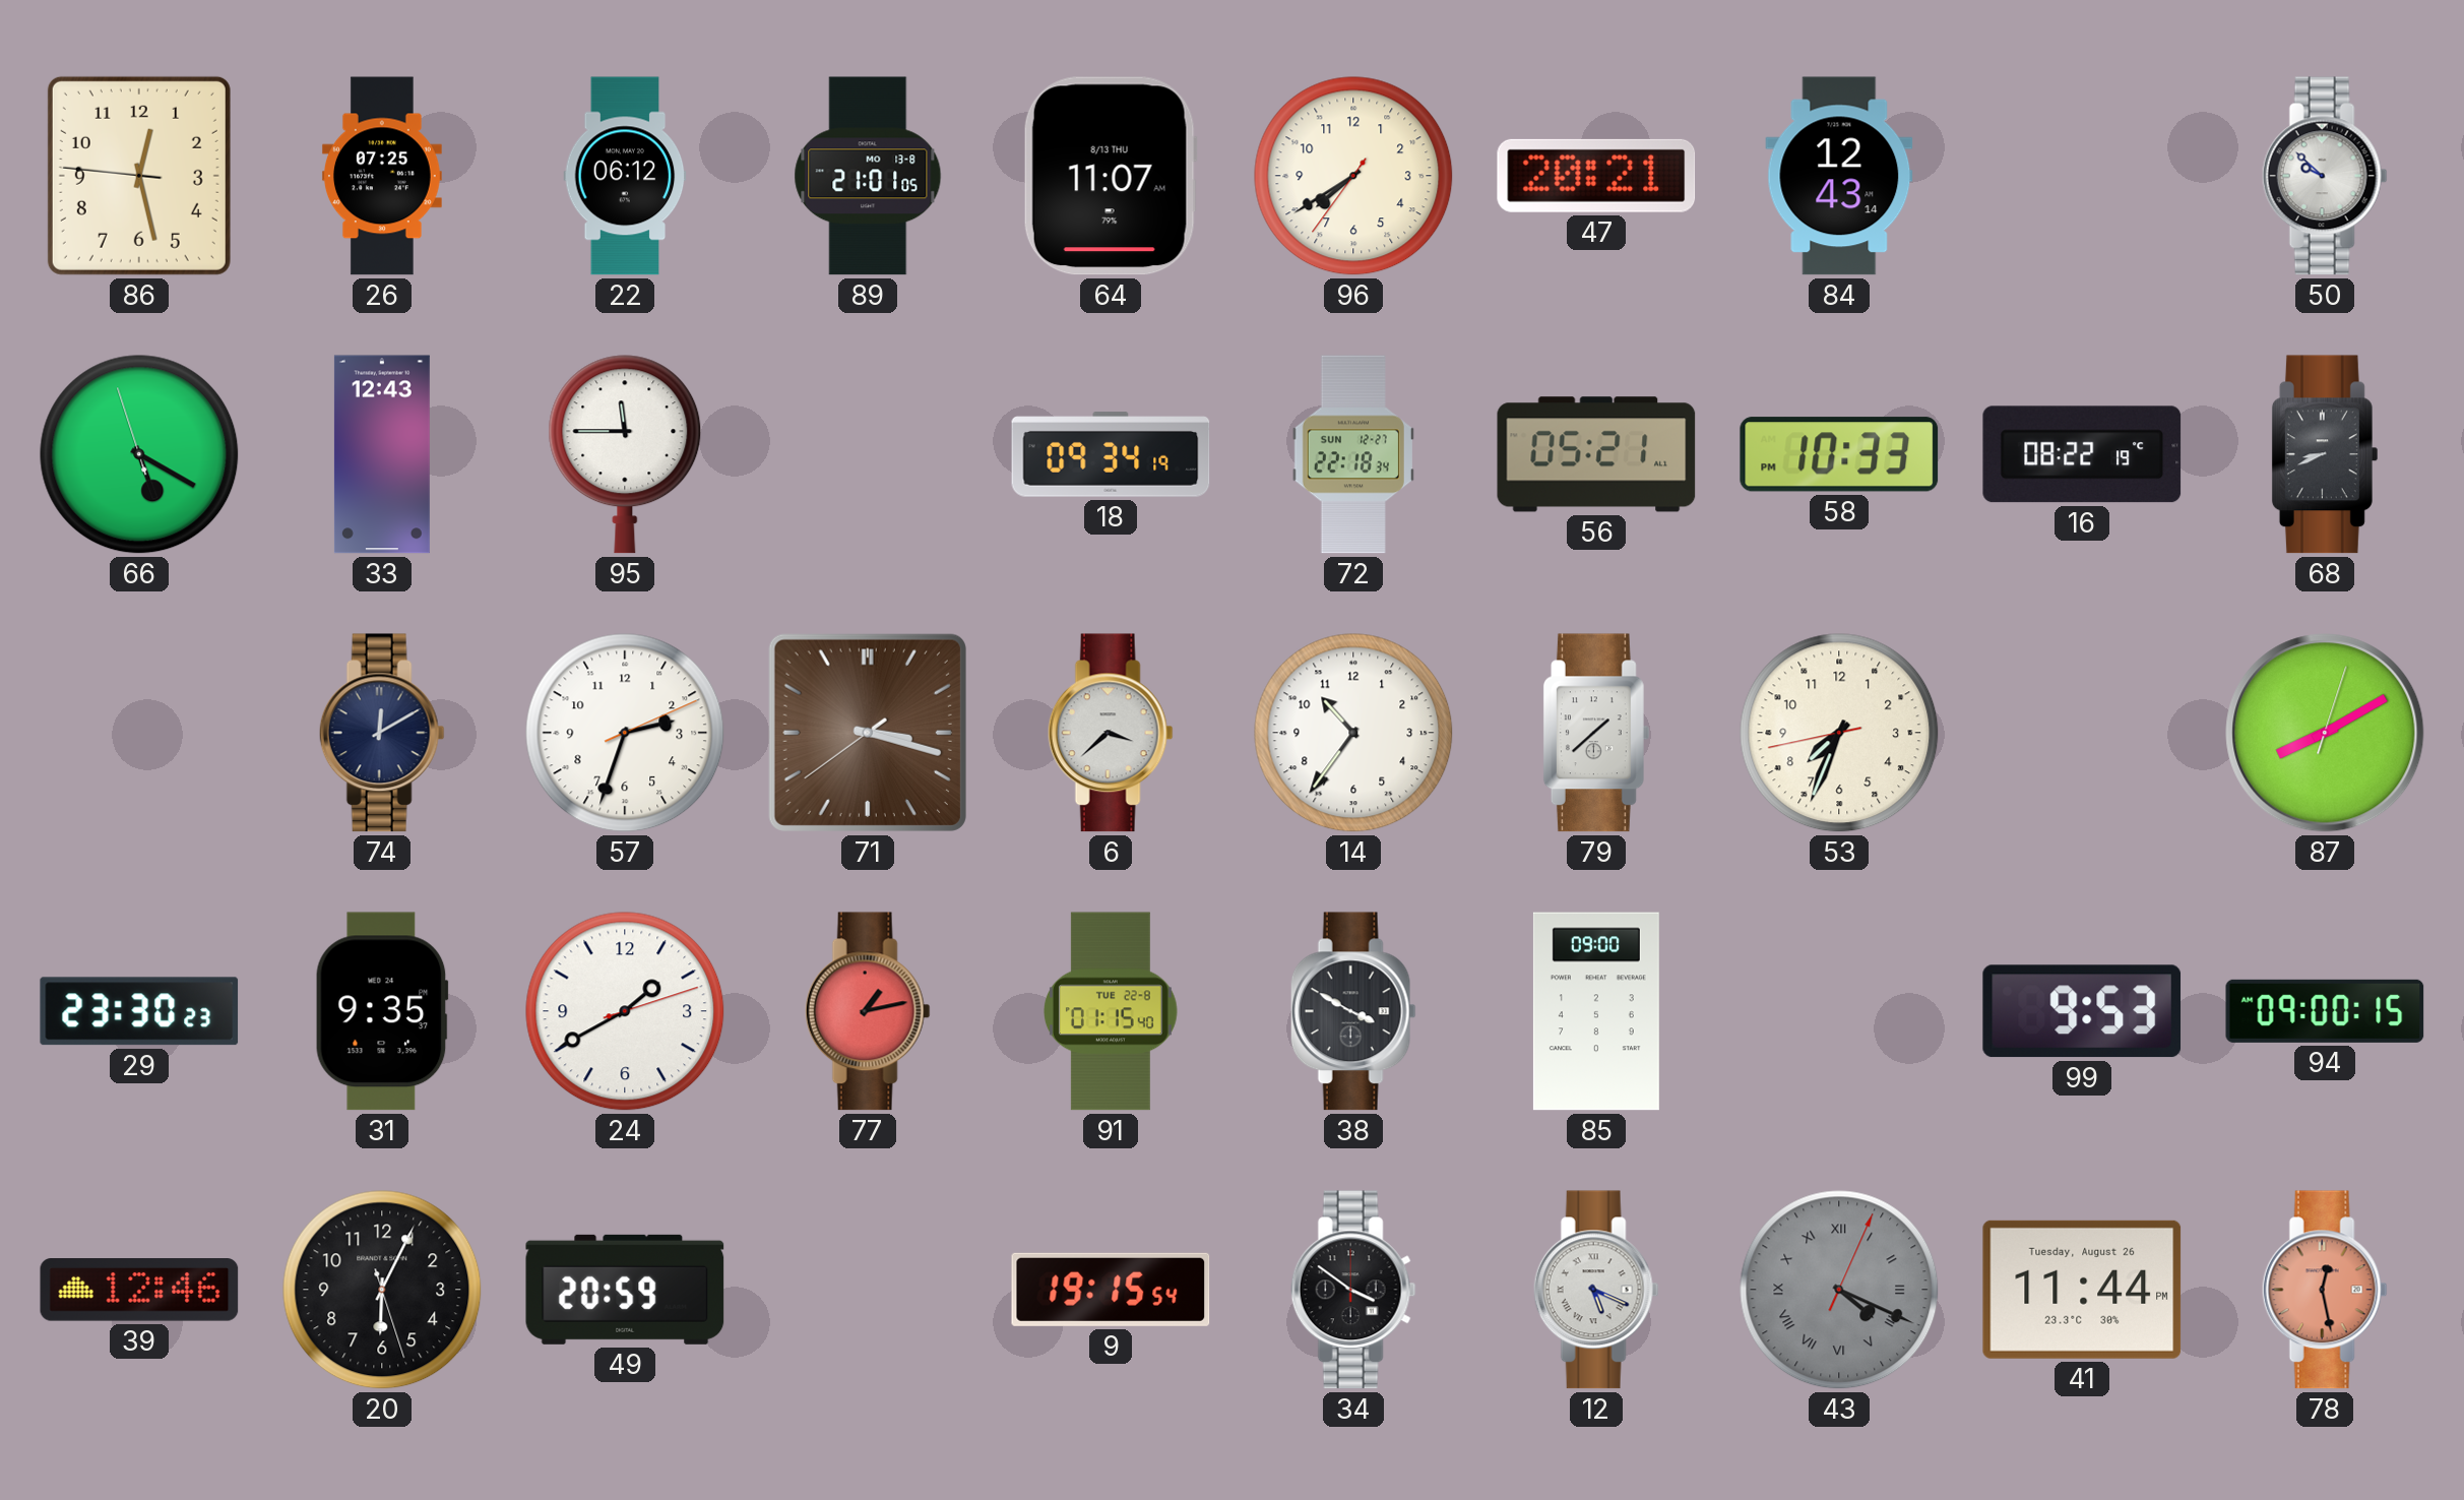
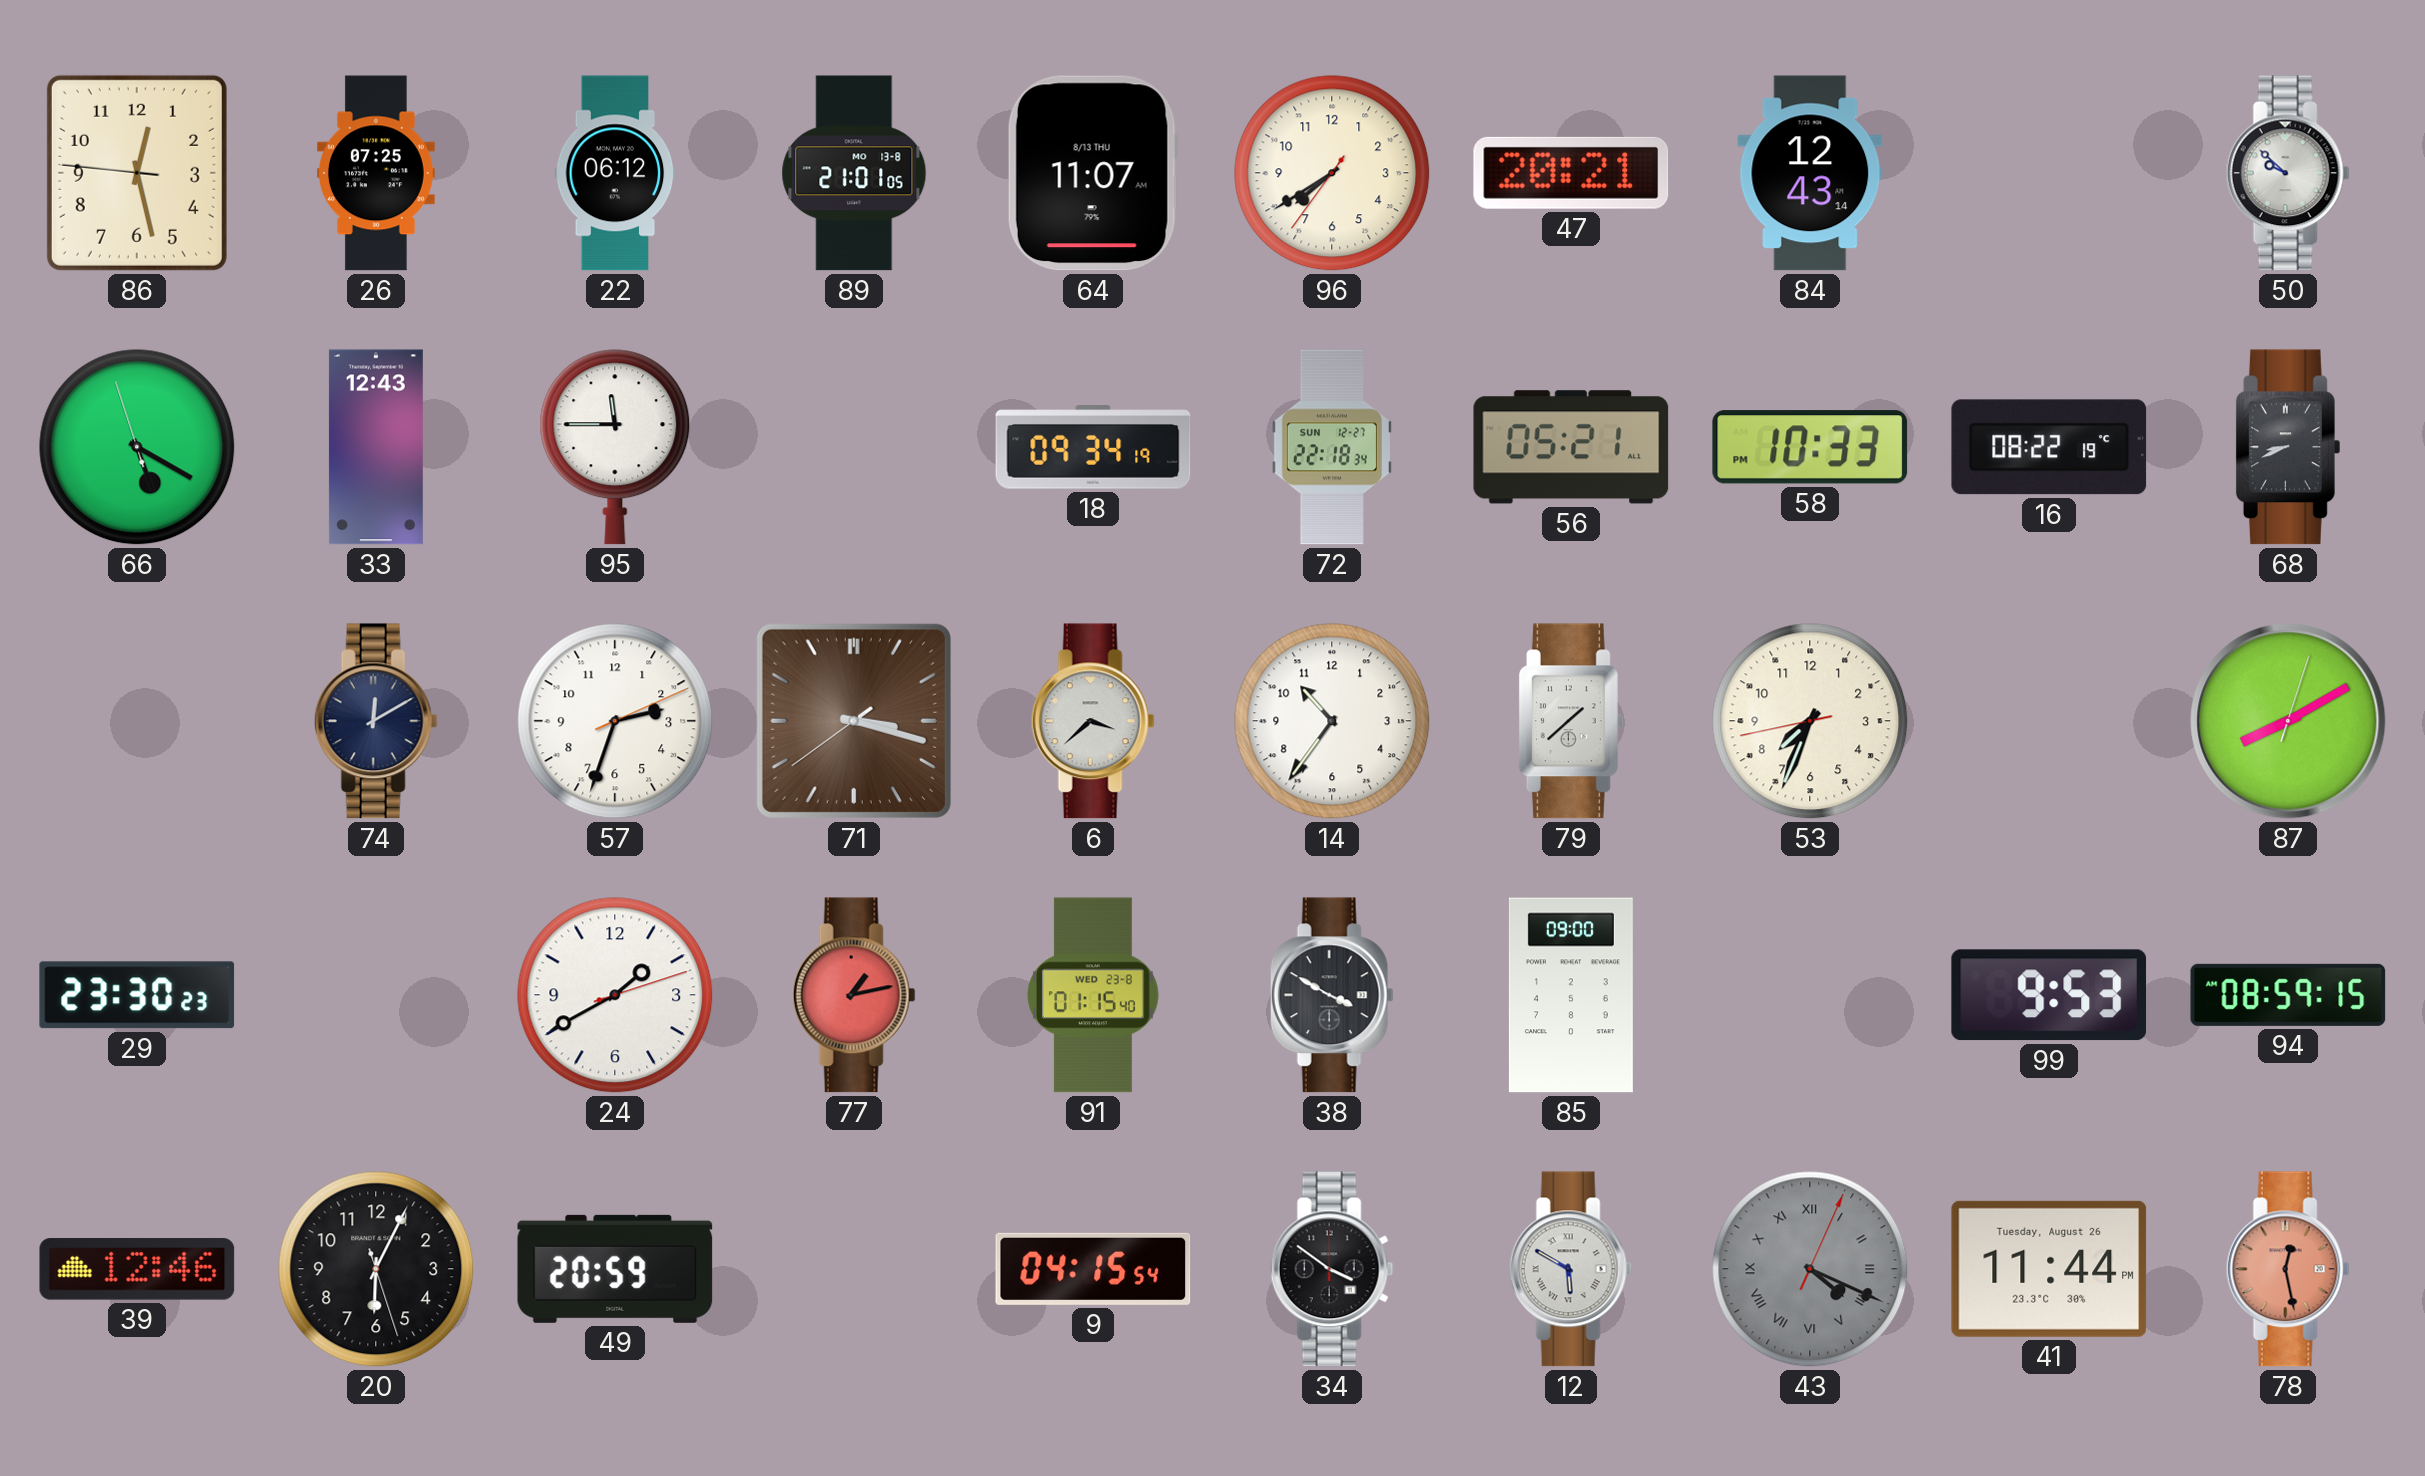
31: 9:35 -> none (382, 1011)
91 date: TUE 22-8 -> WED 23-8 (1094, 995)
94: 09:00 -> 08:59 (2288, 995)
9: 19:15 -> 04:15 (1093, 1269)
12: 5:19 -> 5:50 (1571, 1269)
